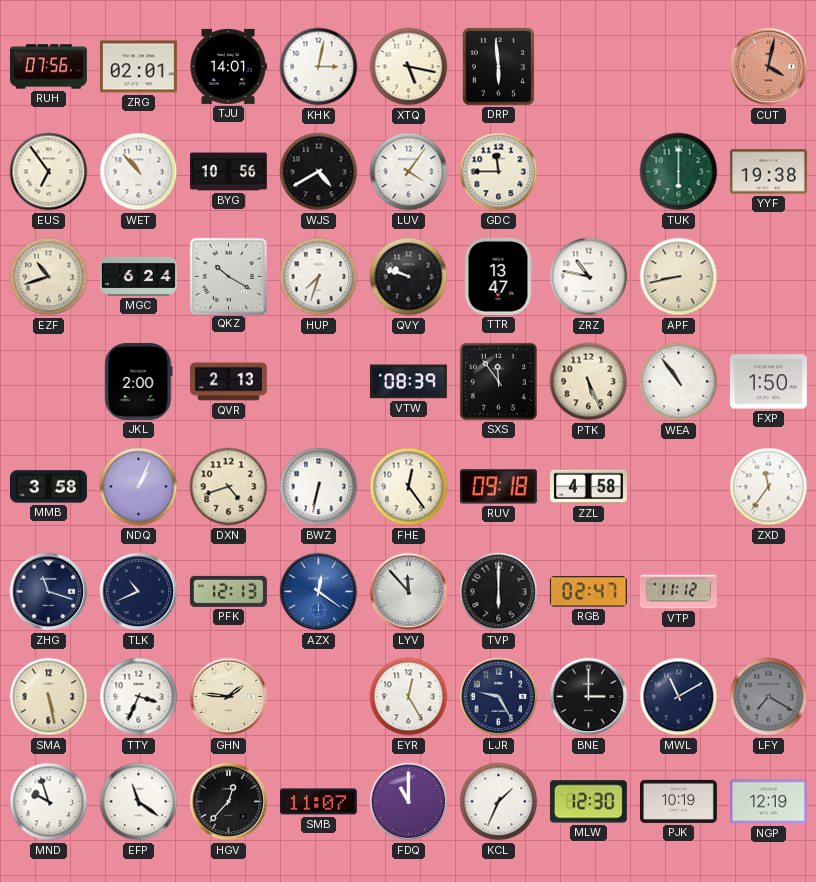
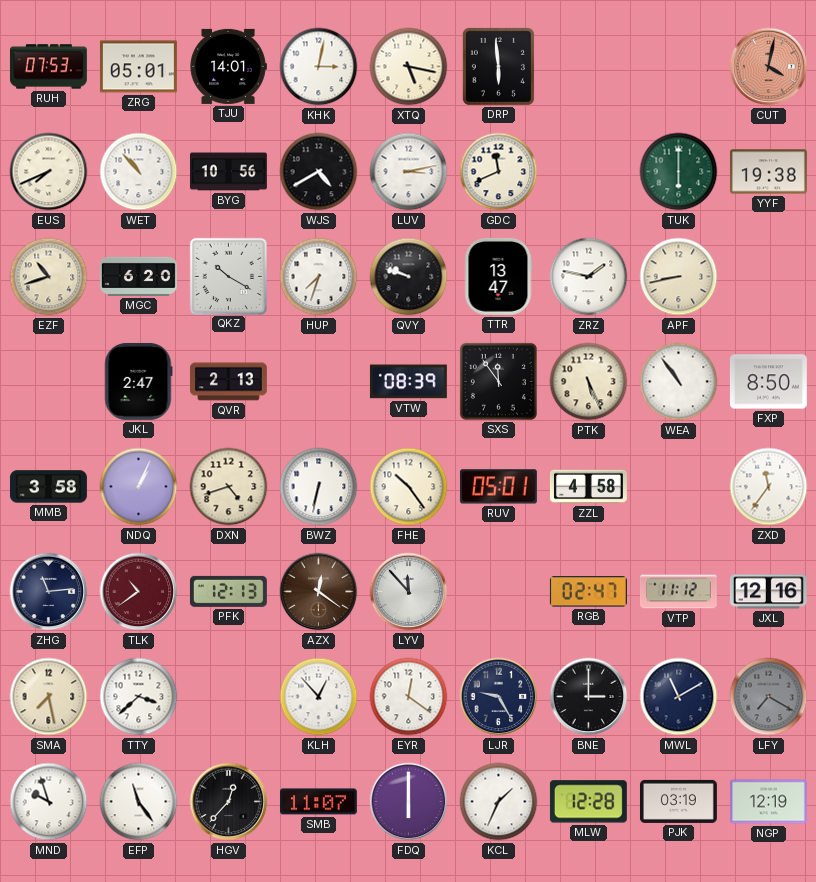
RUH: 07:56 -> 07:53 (48, 67)
ZRG: 02:01 -> 05:01 (138, 67)
EUS: 6:54 -> 7:41 (49, 172)
LUV: 4:06 -> 3:13 (409, 172)
GDC: 11:45 -> 11:41 (499, 172)
MGC: 6:24 -> 6:20 (138, 276)
ZRZ: 10:47 -> 1:47 (589, 277)
JKL: 2:00 -> 2:47 (138, 381)
FXP: 1:50 -> 8:50 (768, 382)
FHE: 12:24 -> 10:24 (409, 487)
RUV: 09:18 -> 05:01 (498, 487)
ZHG: 11:18 -> 11:14 (49, 592)
TLK: 10:41 -> 10:39 (139, 592)
TLK dial: navy -> burgundy (139, 592)
AZX dial: blue -> brown (319, 592)
TVP: 6:00 -> none (499, 592)
JXL: none -> 12:16 (768, 592)
SMA: 5:28 -> 7:28 (49, 697)
TTY: 3:34 -> 3:38 (139, 697)
GHN: 1:46 -> none (229, 697)
KLH: none -> 12:53 (319, 697)
EYR: 12:25 -> 12:21 (409, 697)
EFP: 11:21 -> 11:24 (139, 802)
FDQ: 11:00 -> 6:00 (409, 802)
MLW: 12:30 -> 12:28 (588, 802)
PJK: 10:19 -> 03:19 (678, 801)
